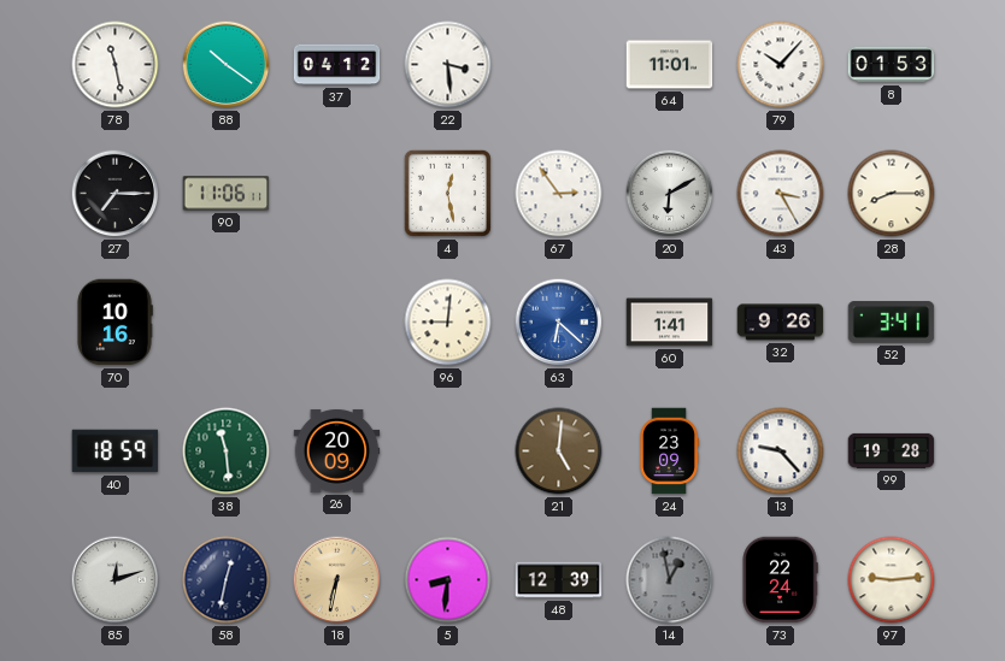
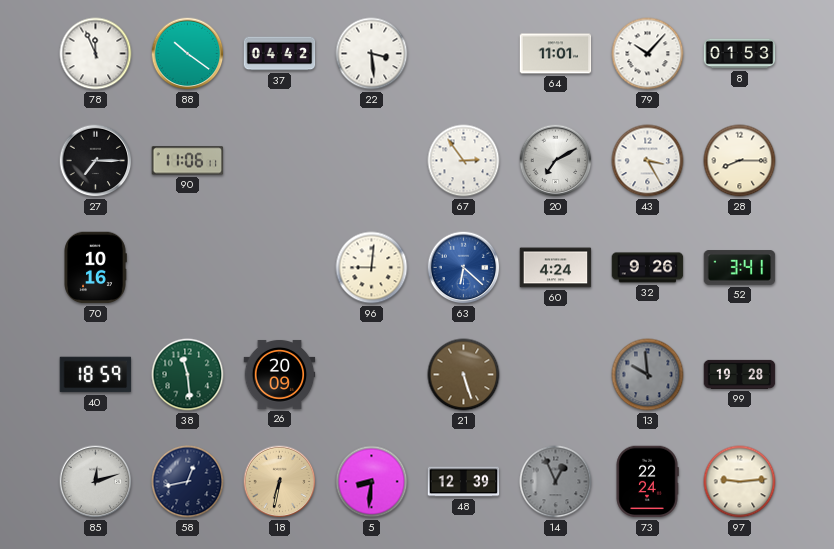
78: 11:28 -> 11:56 (96, 54)
37: 04:12 -> 04:42 (280, 54)
4: 12:28 -> none (447, 193)
20: 6:10 -> 7:10 (556, 161)
60: 1:41 -> 4:24 (556, 268)
21: 5:01 -> 5:27 (464, 375)
24: 23:09 -> none (669, 452)
13: 9:23 -> 9:59 (648, 375)
13 dial: white -> grey (648, 375)
58: 12:32 -> 12:43 (188, 482)
14: 12:58 -> 12:56 (556, 482)
